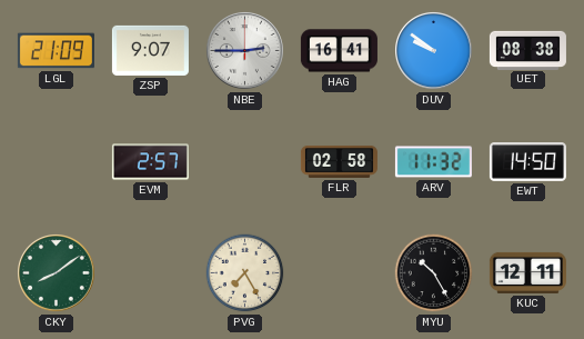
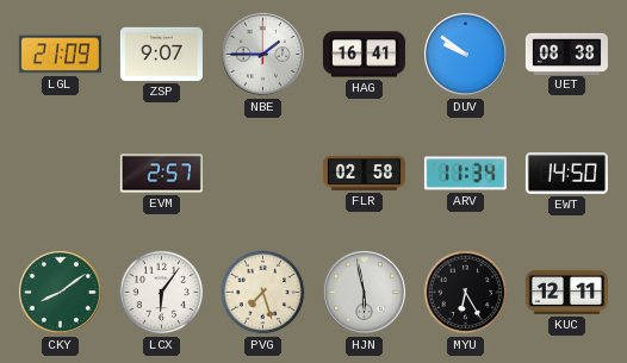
NBE: 2:45 -> 1:45 (263, 55)
ARV: 11:32 -> 11:34 (465, 174)
LCX: none -> 6:06 (162, 293)
PVG: 7:25 -> 7:27 (263, 293)
HJN: none -> 5:58 (365, 293)
MYU: 10:25 -> 6:25 (466, 293)
